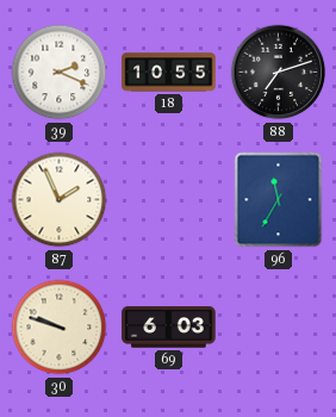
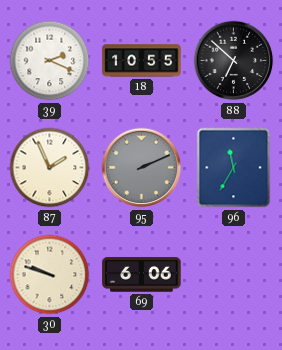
88: 7:12 -> 6:52 (234, 61)
95: none -> 2:11 (142, 168)
69: 6:03 -> 6:06 (142, 275)
